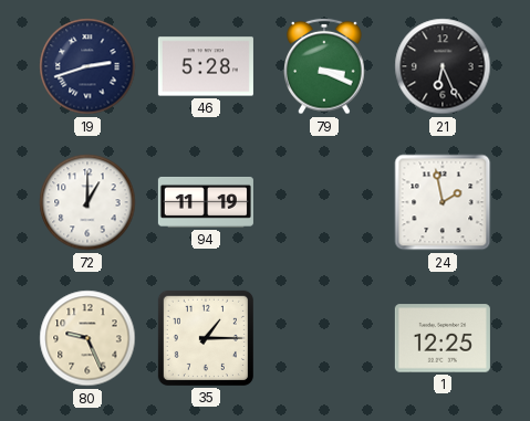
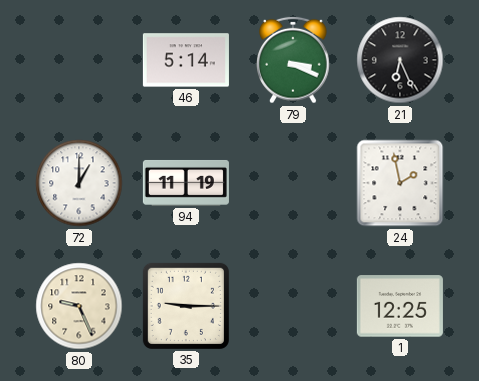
19: 2:42 -> none (87, 66)
46: 5:28 -> 5:14 (186, 60)
35: 1:15 -> 9:15 (186, 306)
